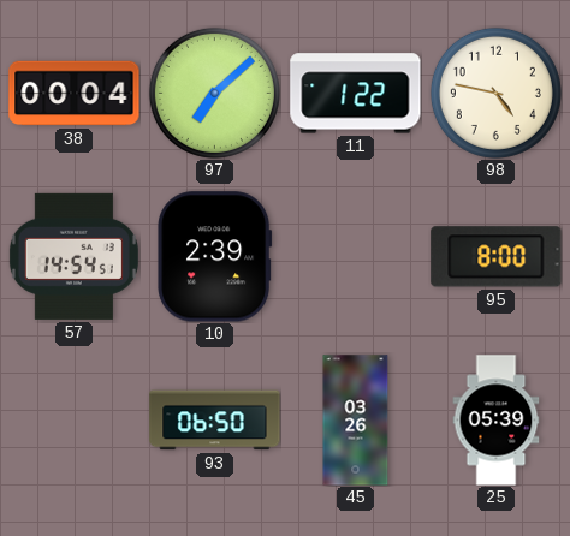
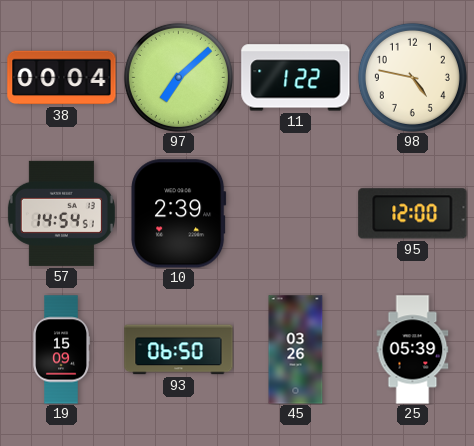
95: 8:00 -> 12:00 (413, 214)
19: none -> 15:09 (61, 350)
